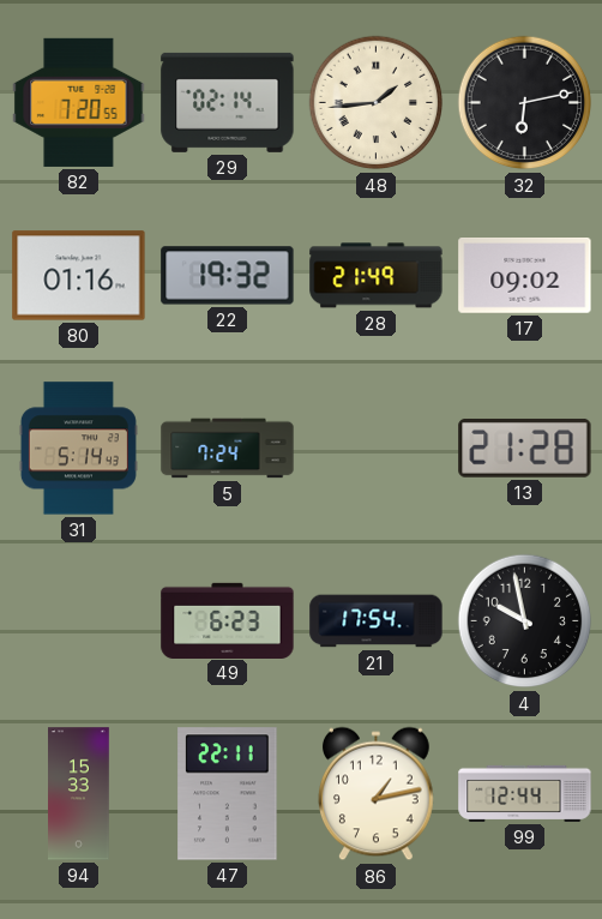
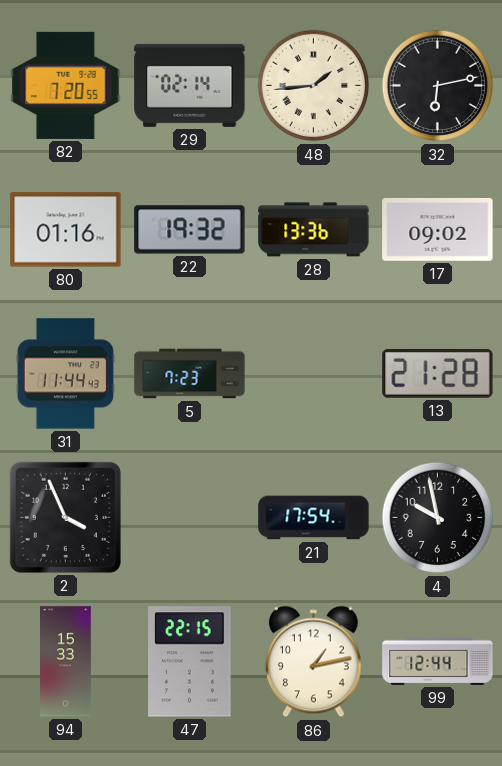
28: 21:49 -> 13:36 (314, 230)
31: 5:14 -> 11:44 (65, 374)
5: 7:24 -> 7:23 (190, 374)
2: none -> 3:56 (65, 517)
49: 6:23 -> none (228, 620)
47: 22:11 -> 22:15 (190, 662)
